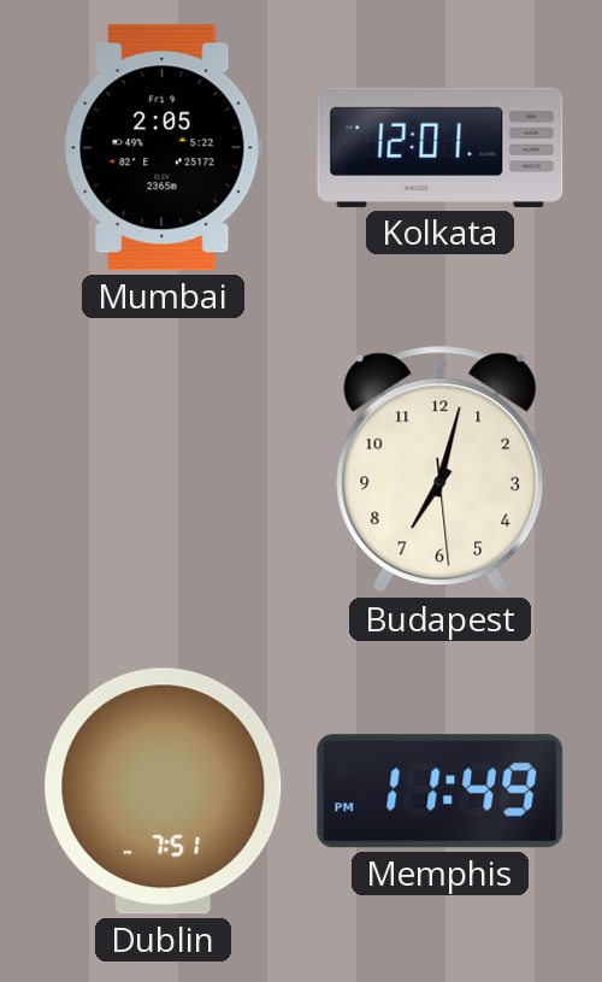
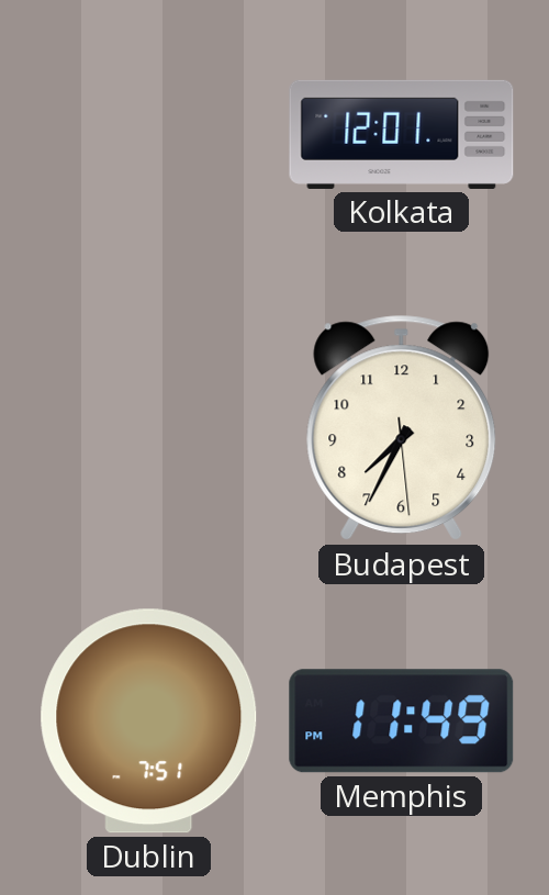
Mumbai: 2:05 -> none (164, 148)
Budapest: 7:02 -> 7:34 (402, 428)
